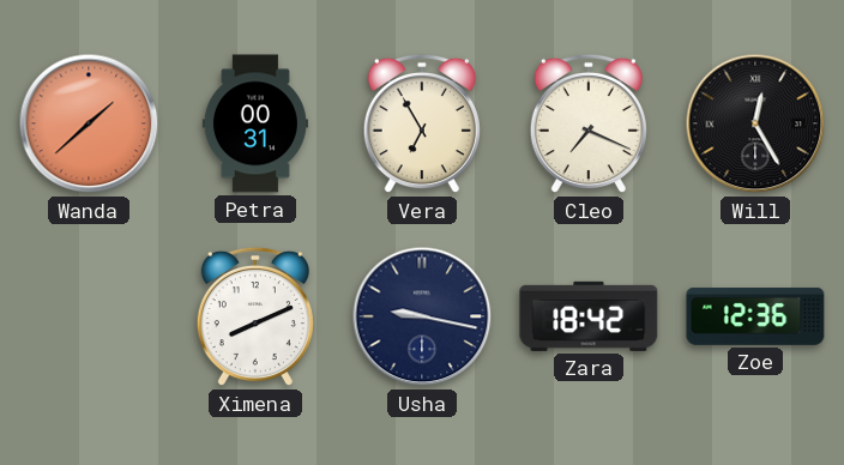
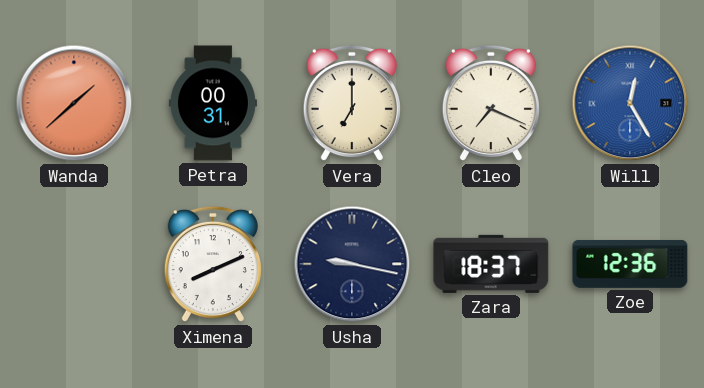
Vera: 6:55 -> 7:00 (352, 103)
Will dial: black -> blue (630, 103)
Zara: 18:42 -> 18:37 (491, 264)
